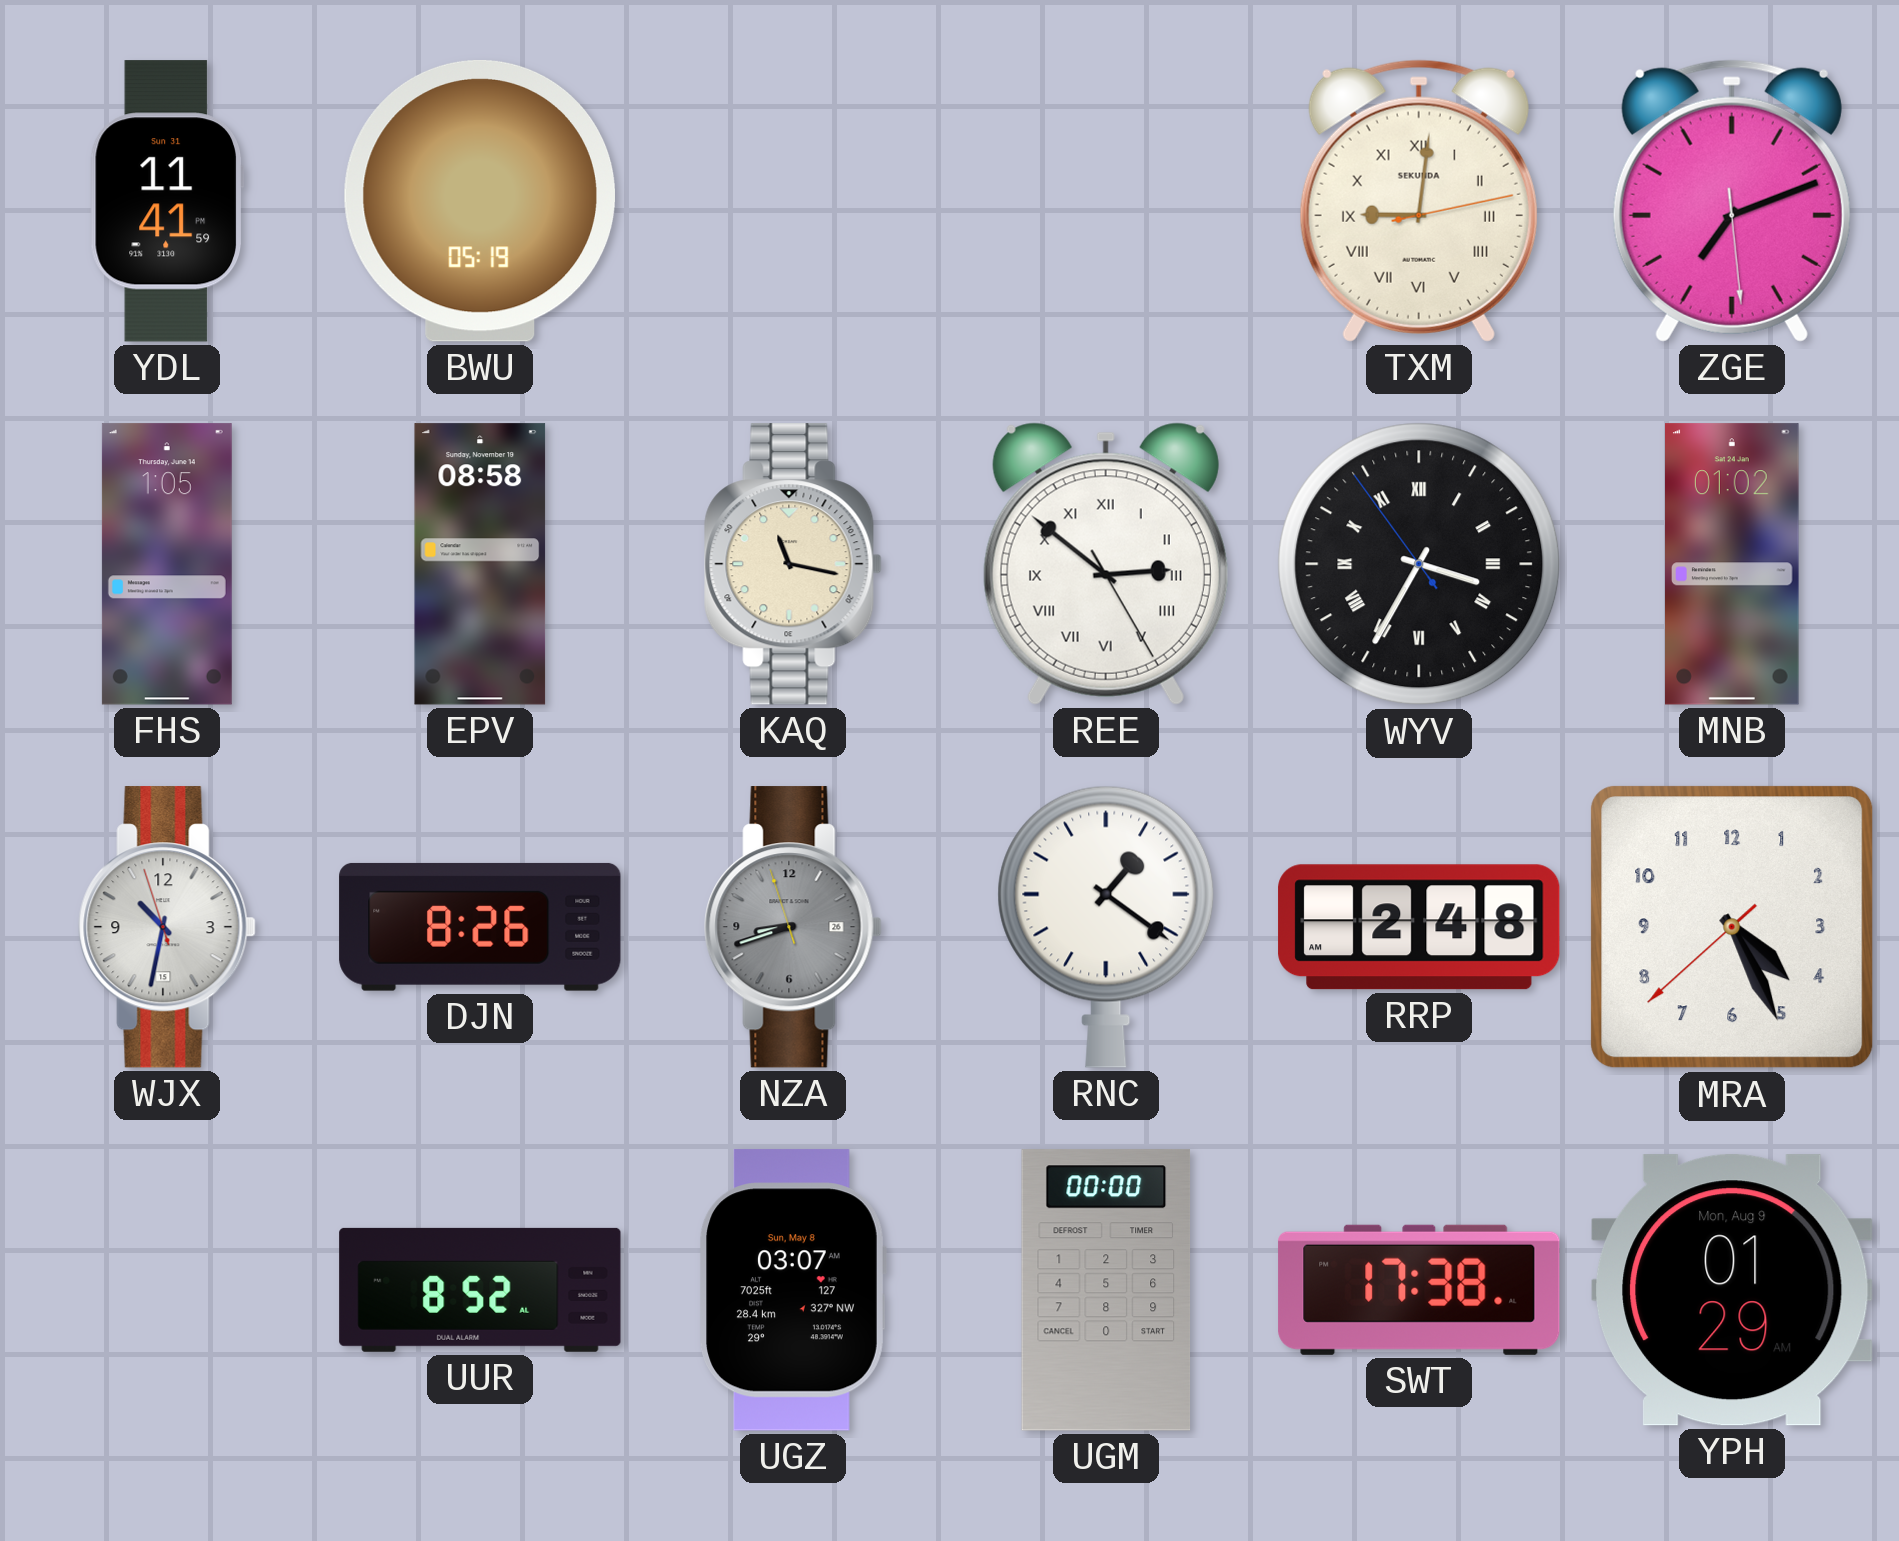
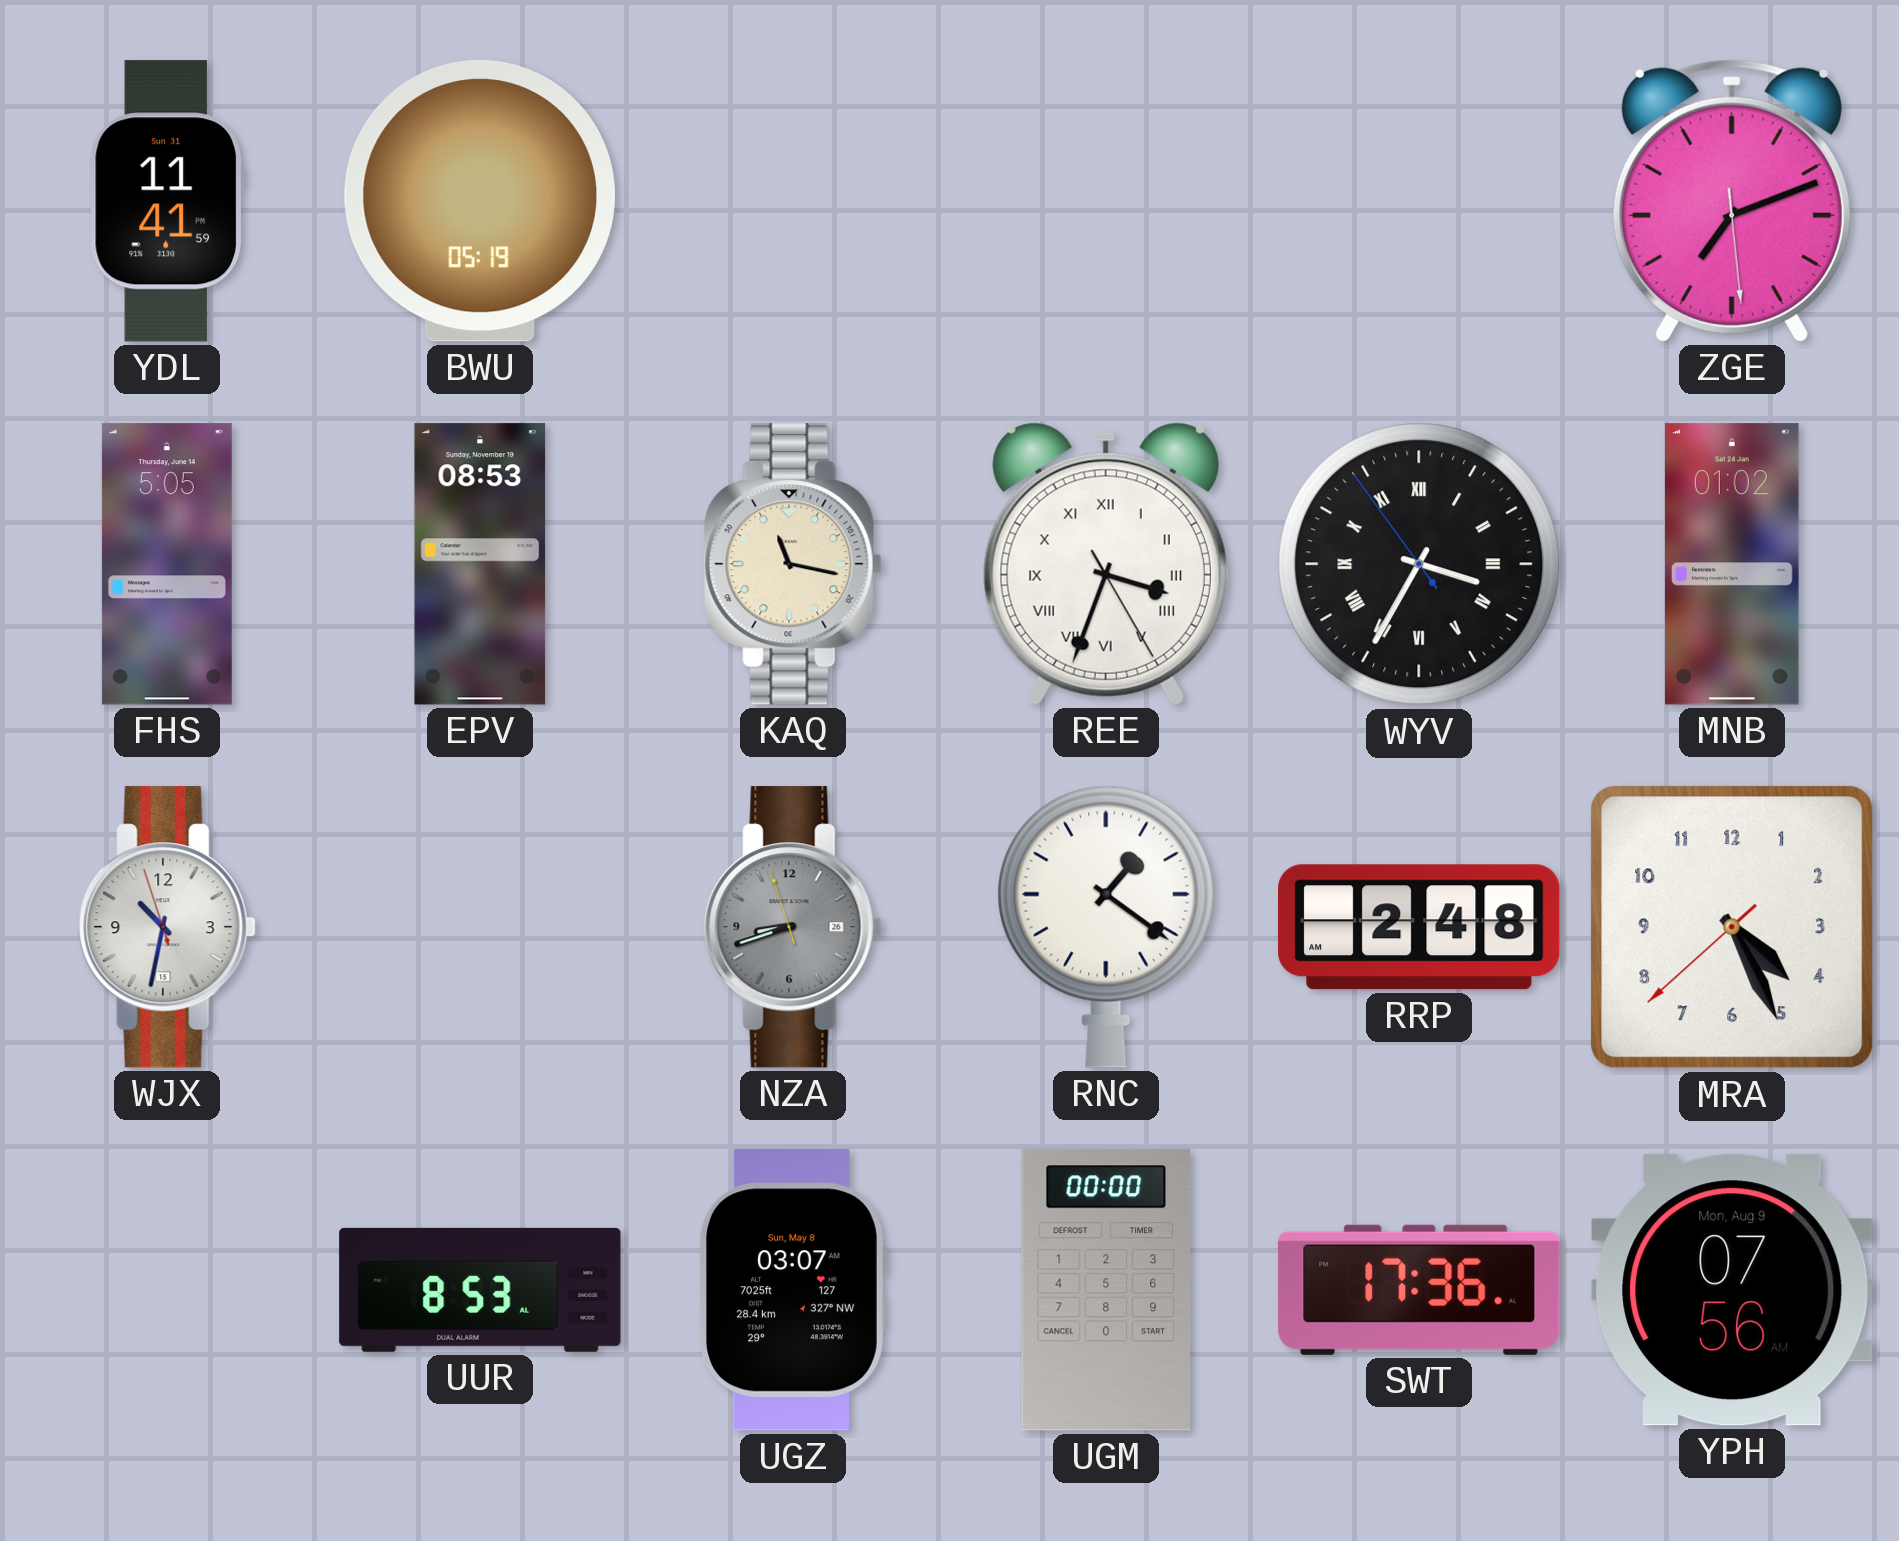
TXM: 9:01 -> none (1419, 201)
FHS: 1:05 -> 5:05 (167, 564)
EPV: 08:58 -> 08:53 (480, 564)
REE: 2:51 -> 3:33 (1106, 564)
DJN: 8:26 -> none (480, 927)
UUR: 8:52 -> 8:53 (480, 1290)
SWT: 17:38 -> 17:36 (1419, 1290)
YPH: 01:29 -> 07:56 (1733, 1290)
